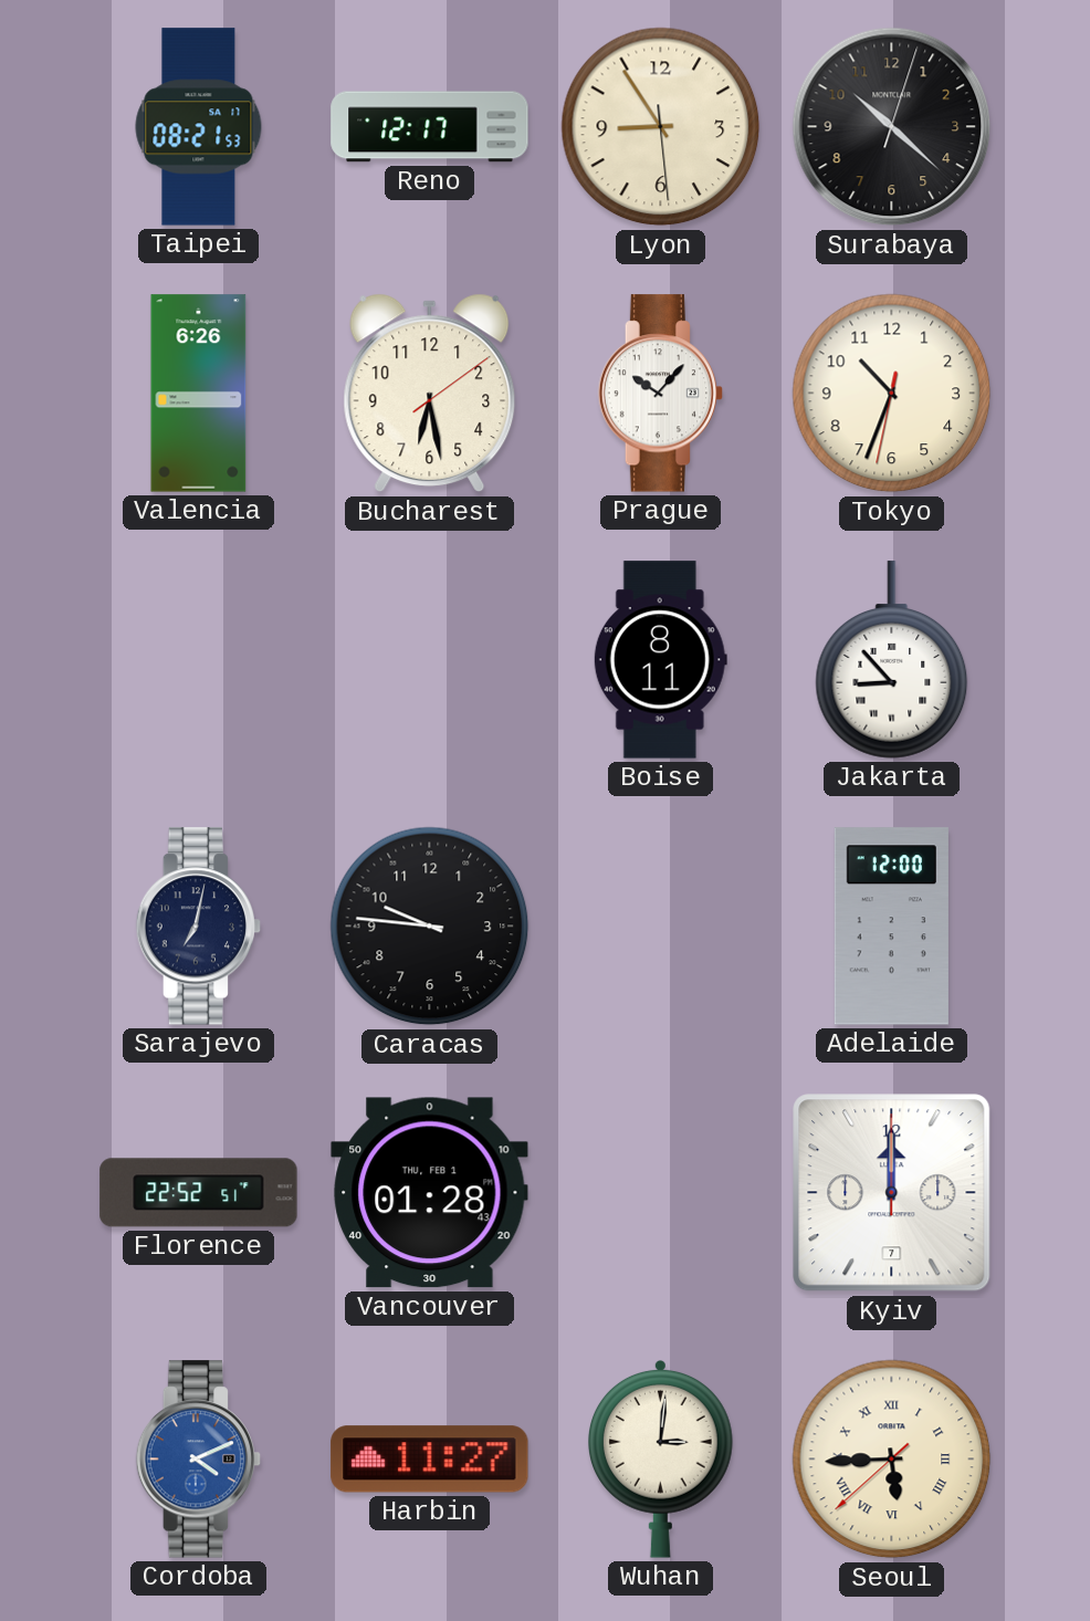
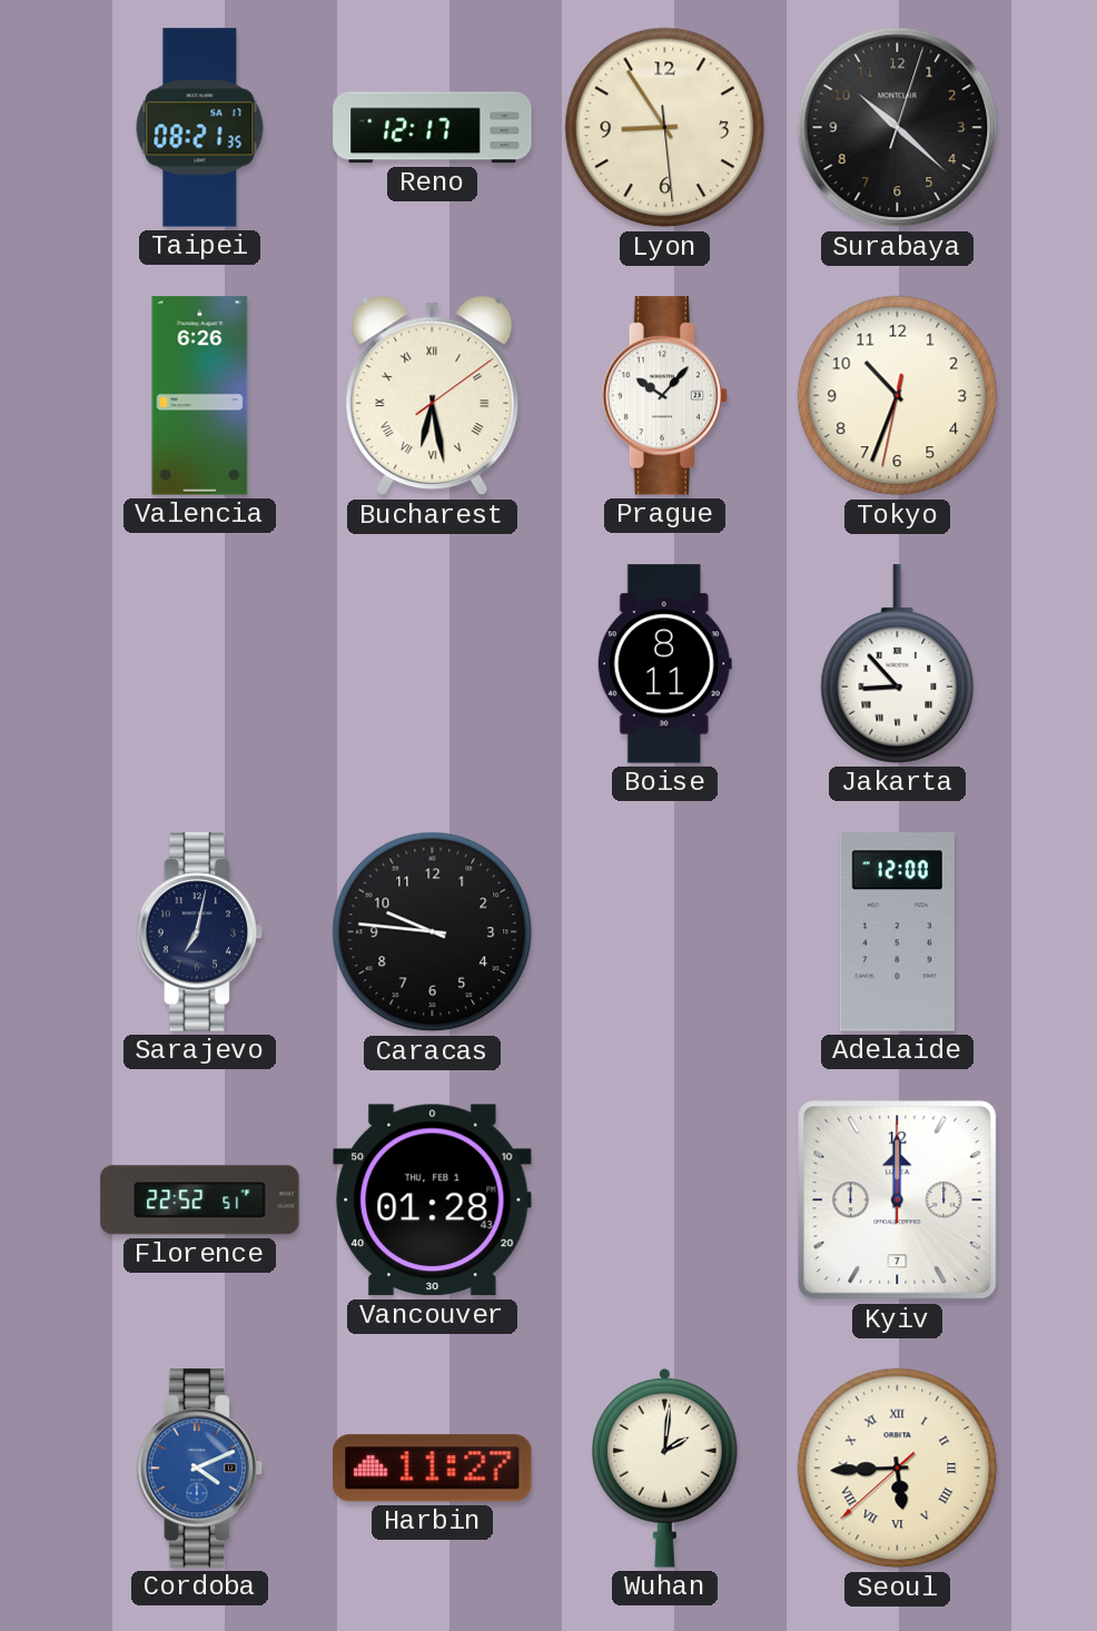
Taipei: 08:21:53 -> 08:21:35 (200, 128)
Bucharest numerals: Arabic -> Roman (433, 396)
Wuhan: 3:01 -> 2:01 (665, 1469)
